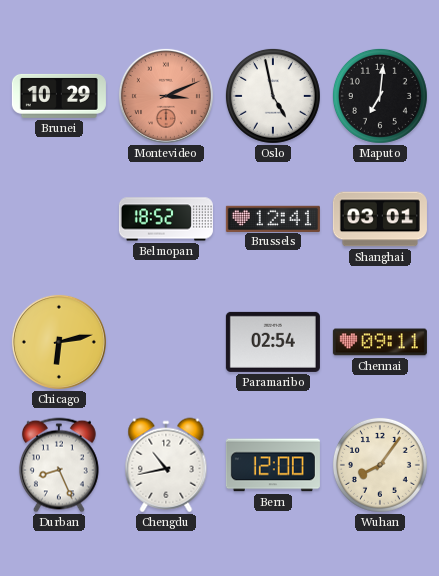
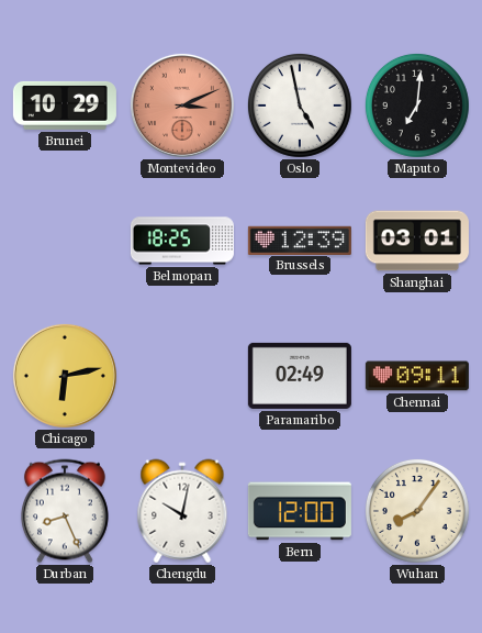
Belmopan: 18:52 -> 18:25 (182, 241)
Brussels: 12:41 -> 12:39 (300, 240)
Paramaribo: 02:54 -> 02:49 (300, 376)
Chengdu: 10:43 -> 10:02 (182, 511)
